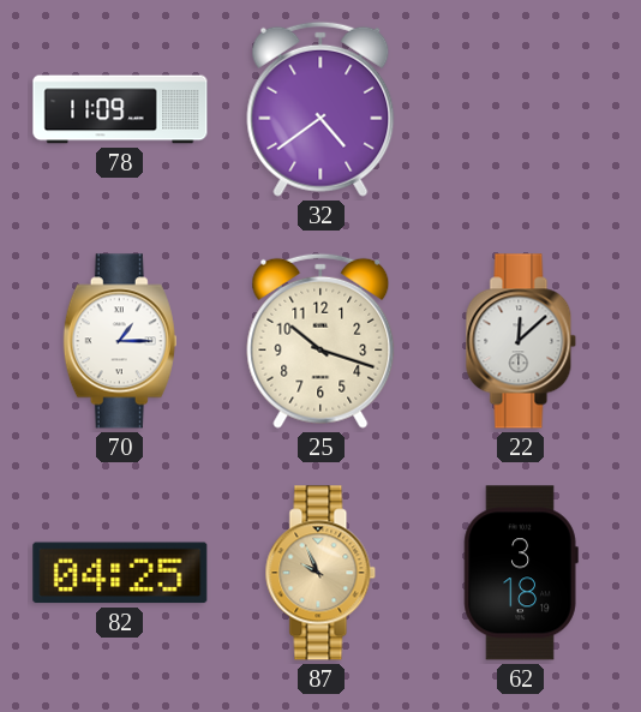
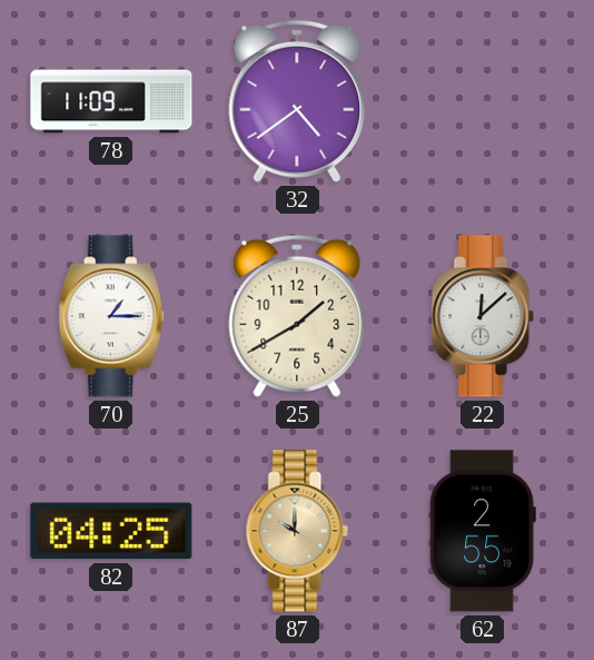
25: 10:18 -> 1:40 (297, 316)
87: 9:56 -> 10:00 (297, 531)
62: 3:18 -> 2:55 (483, 531)
